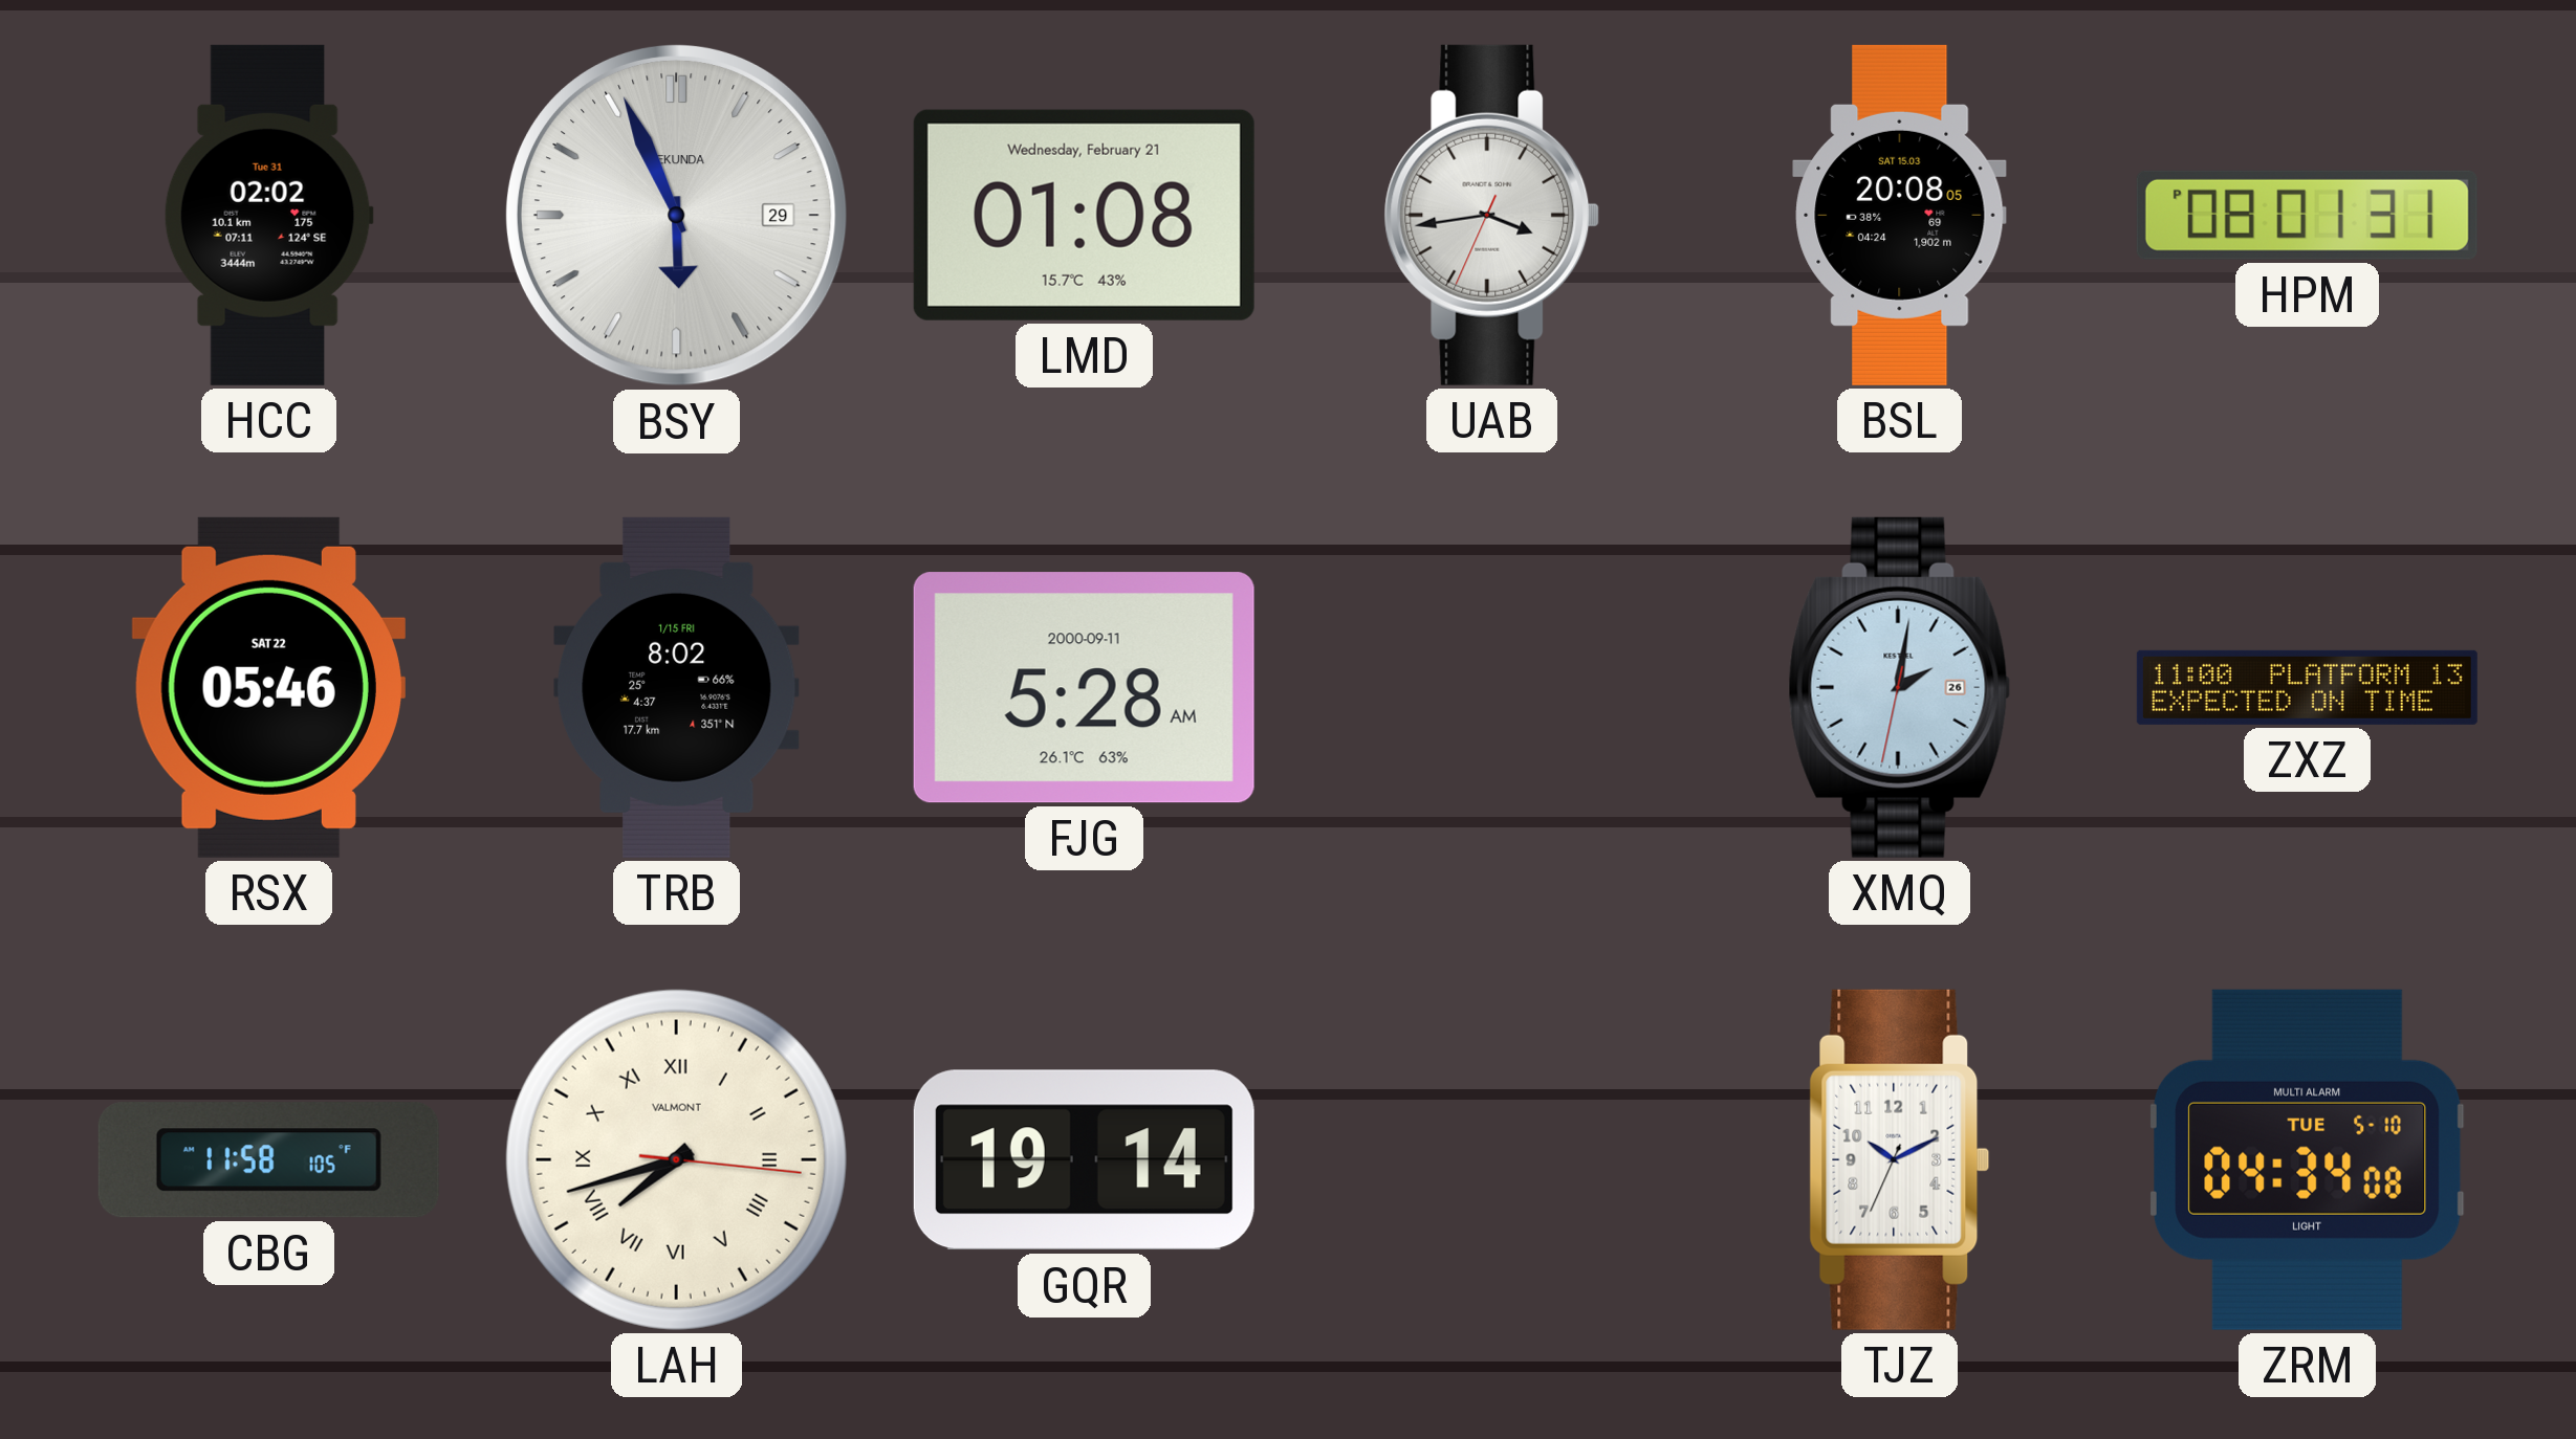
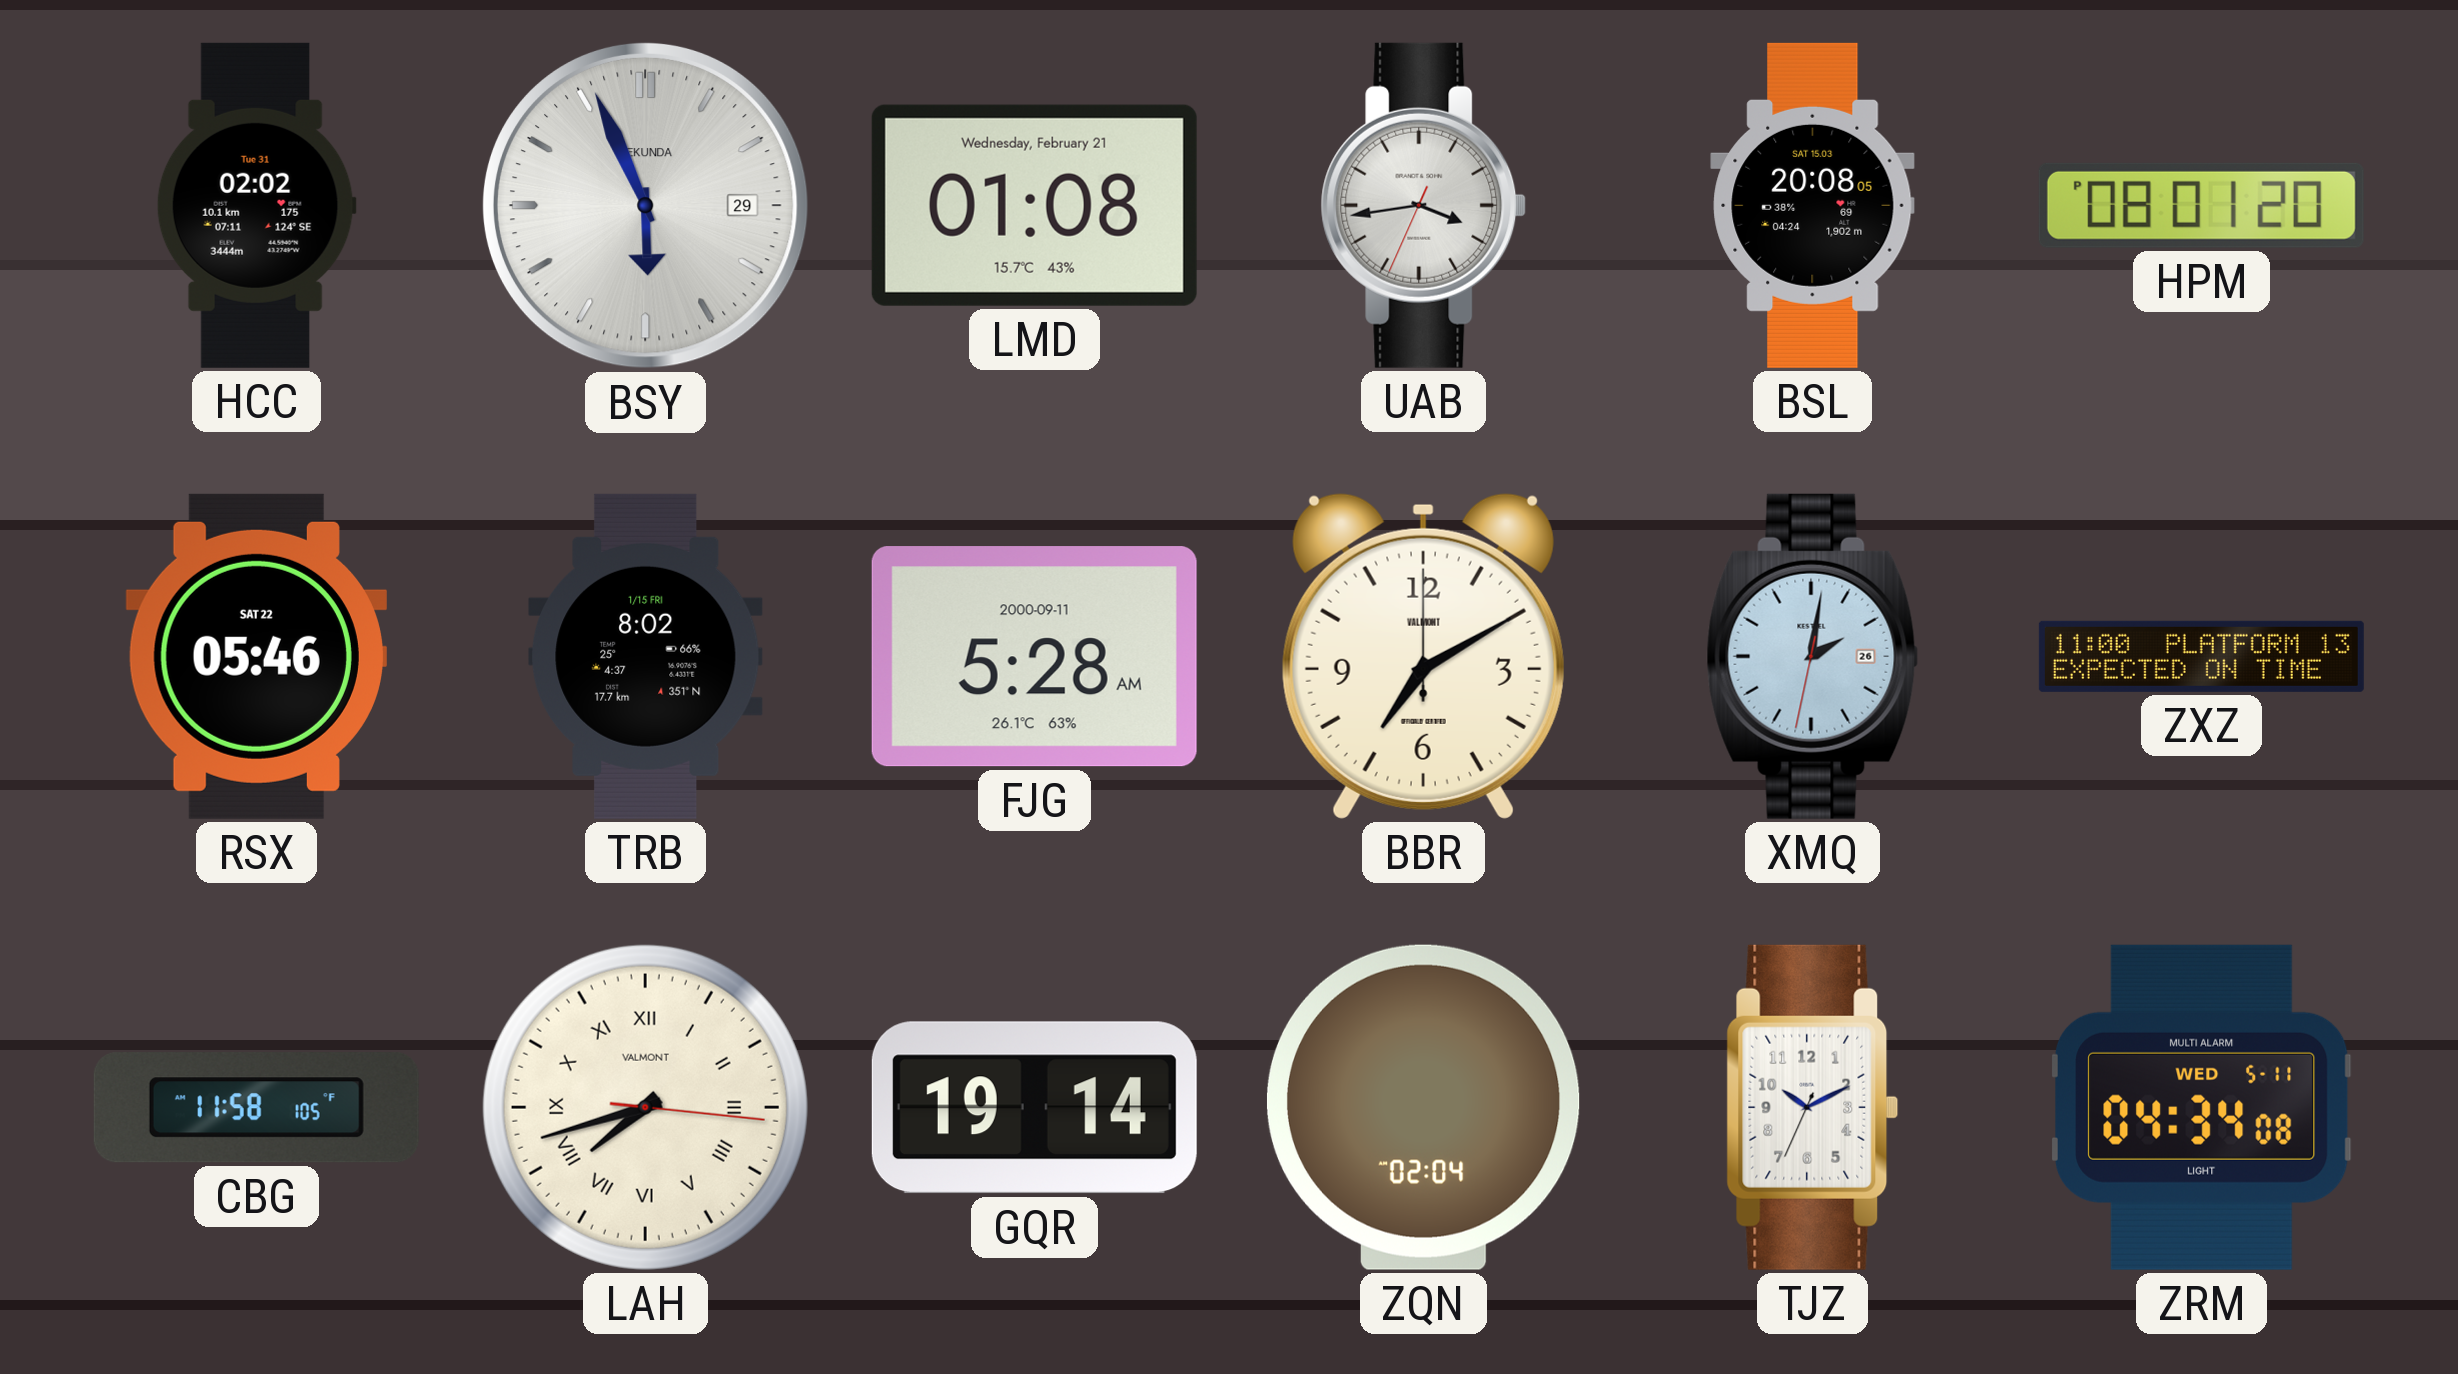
HPM: 08:01:31 PM -> 08:01:20 PM (2201, 205)
BBR: none -> 7:10 (1423, 656)
ZQN: none -> 02:04 (1423, 1107)
ZRM date: TUE 5-10 -> WED 5-11 (2202, 1107)
